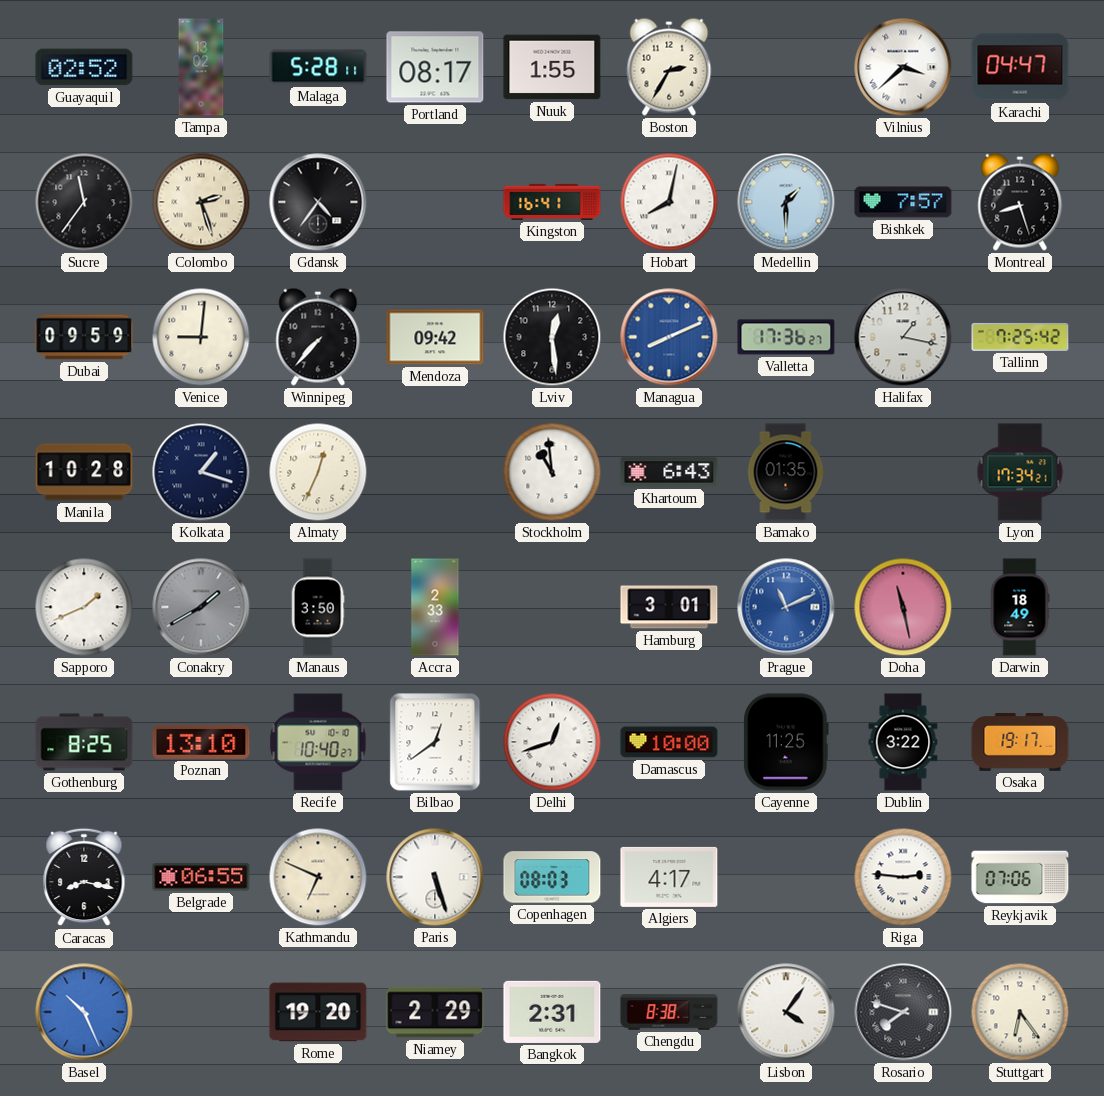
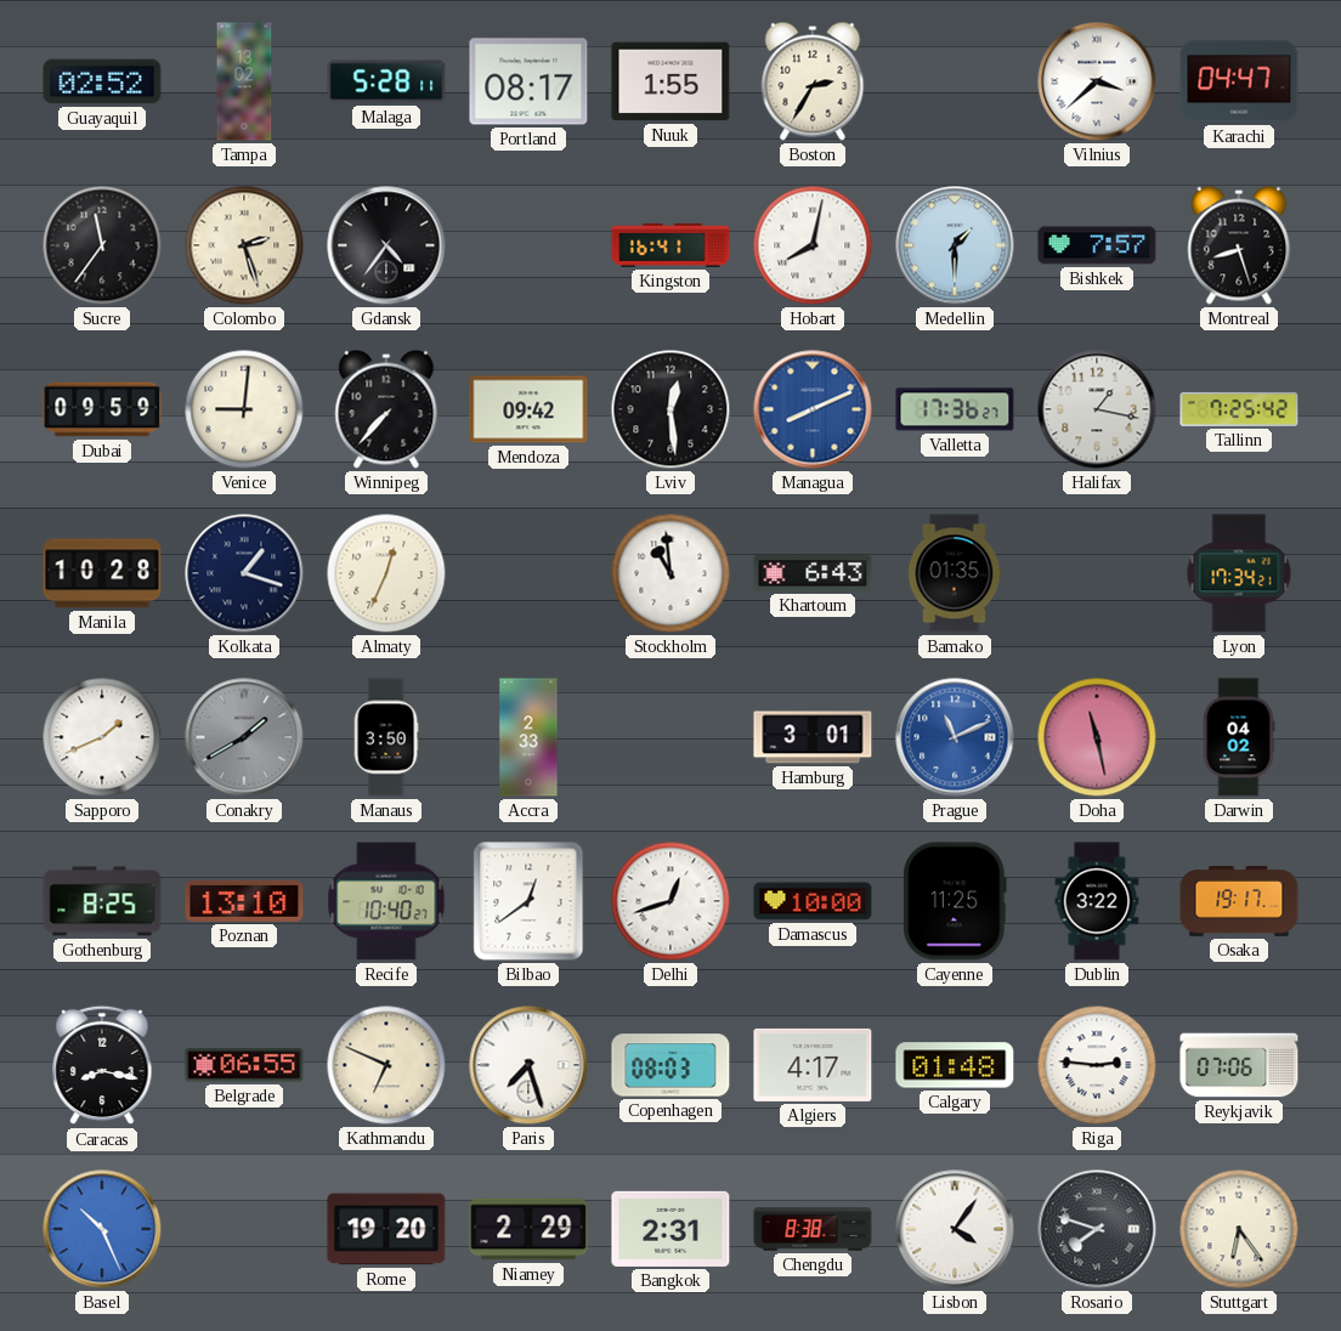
Darwin: 18:49 -> 04:02 (1239, 737)
Paris: 5:27 -> 7:27 (528, 1065)
Calgary: none -> 01:48 (955, 1065)
